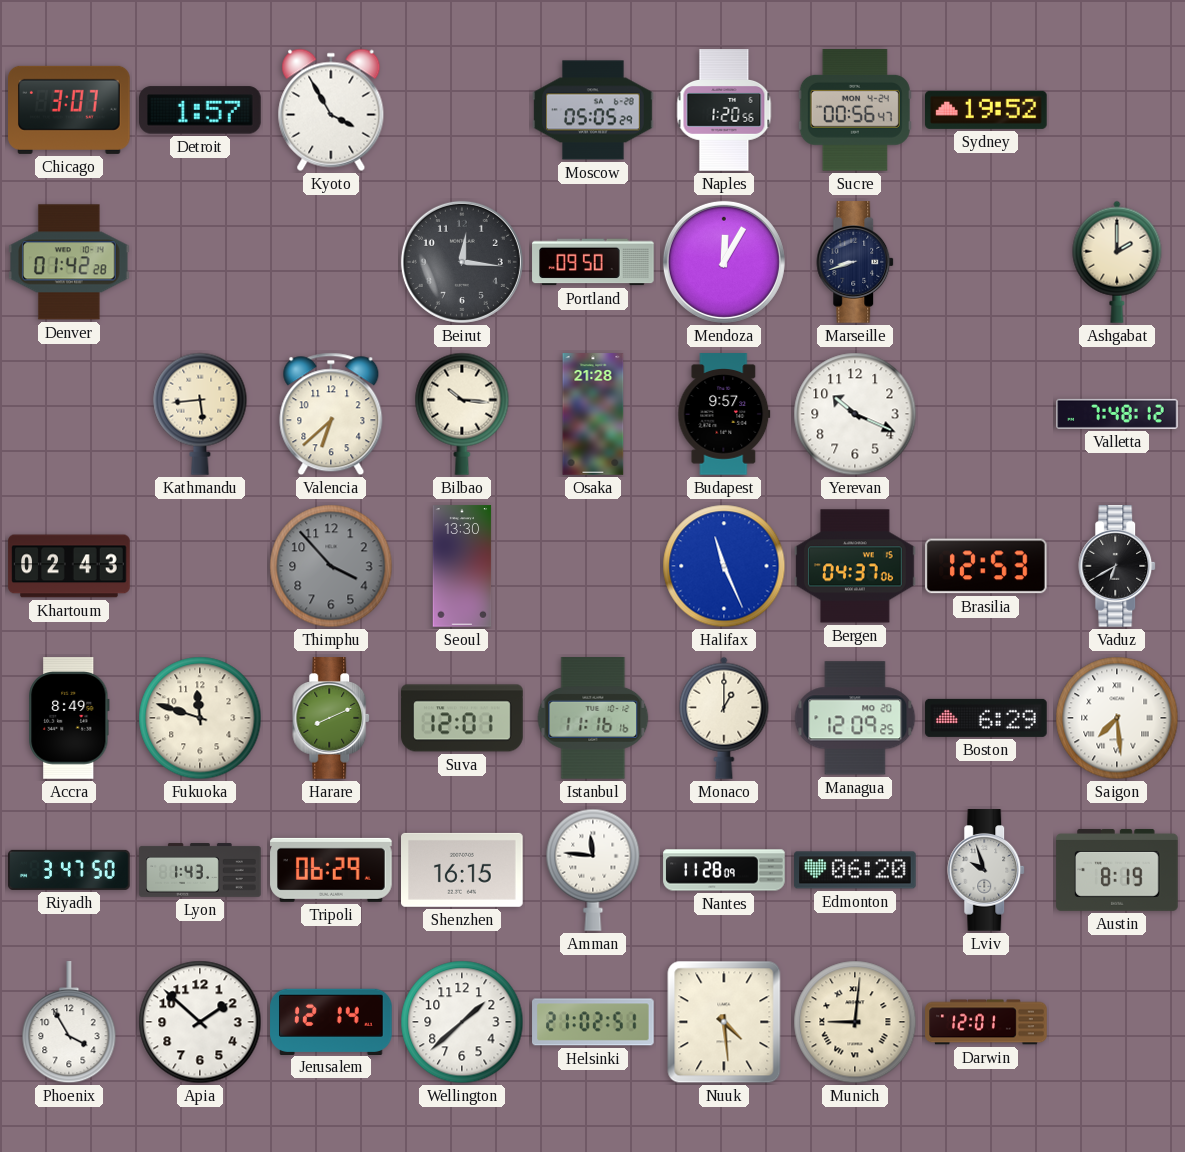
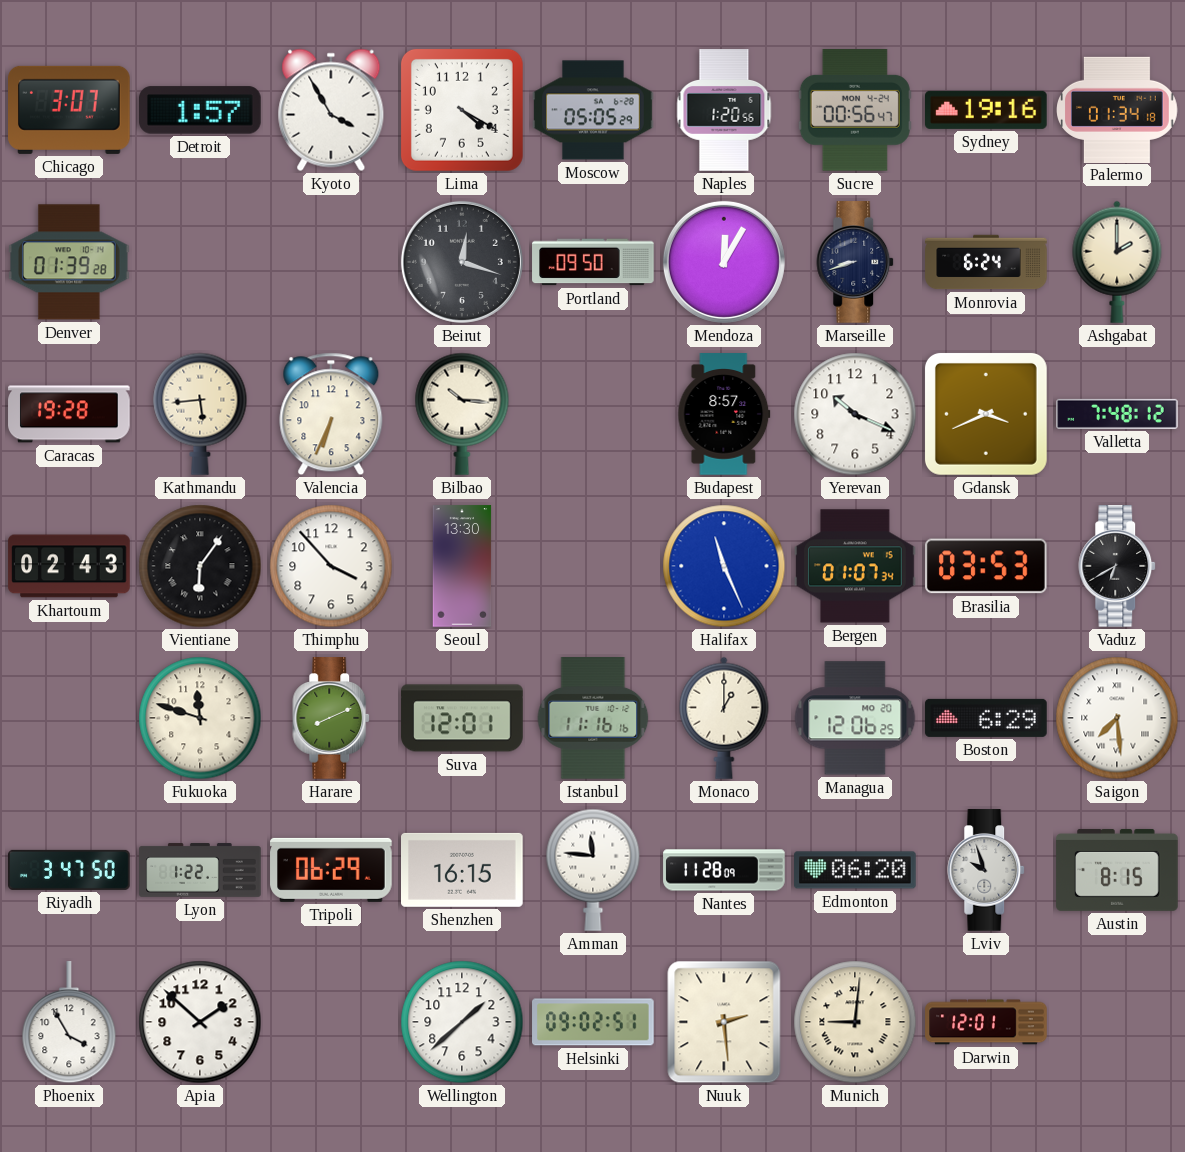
Lima: none -> 4:20 (462, 110)
Sydney: 19:52 -> 19:16 (987, 110)
Palermo: none -> 01:34 (1117, 109)
Denver: 01:42 -> 01:39 (70, 262)
Beirut: 12:16 -> 12:18 (462, 262)
Monrovia: none -> 6:24 (986, 262)
Caracas: none -> 19:28 (69, 414)
Valencia: 6:38 -> 6:34 (331, 414)
Osaka: 21:28 -> none (593, 414)
Budapest: 9:57 -> 8:57 (724, 414)
Gdansk: none -> 3:41 (986, 414)
Vientiane: none -> 6:06 (200, 566)
Thimphu dial: grey -> white (331, 566)
Bergen: 04:37 -> 01:07 (855, 566)
Brasilia: 12:53 -> 03:53 (987, 566)
Accra: 8:49 -> none (69, 718)
Managua: 12:09 -> 12:06 (855, 718)
Lyon: 1:43 -> 1:22 (200, 870)
Austin: 8:19 -> 8:15 (1117, 870)
Jerusalem: 12:14 -> none (331, 1021)
Helsinki: 21:02 -> 09:02 (593, 1022)
Nuuk: 4:29 -> 2:29 (724, 1022)
